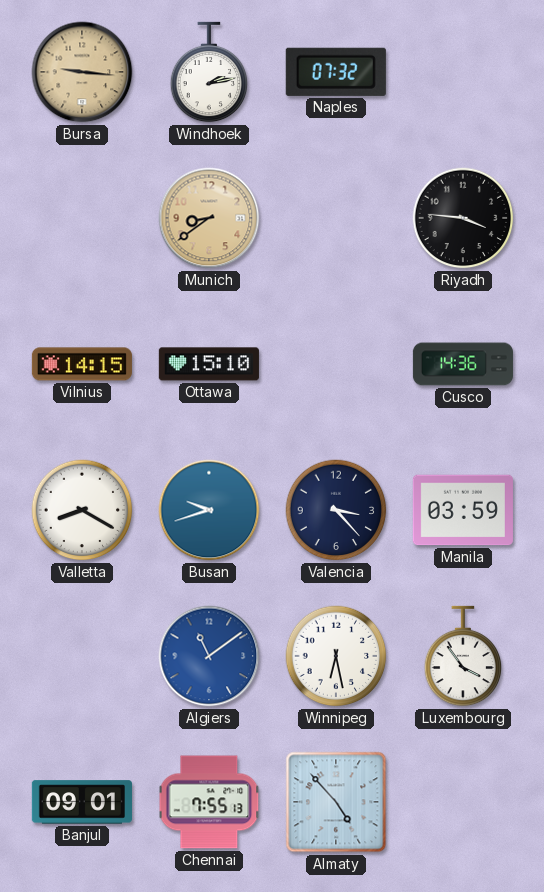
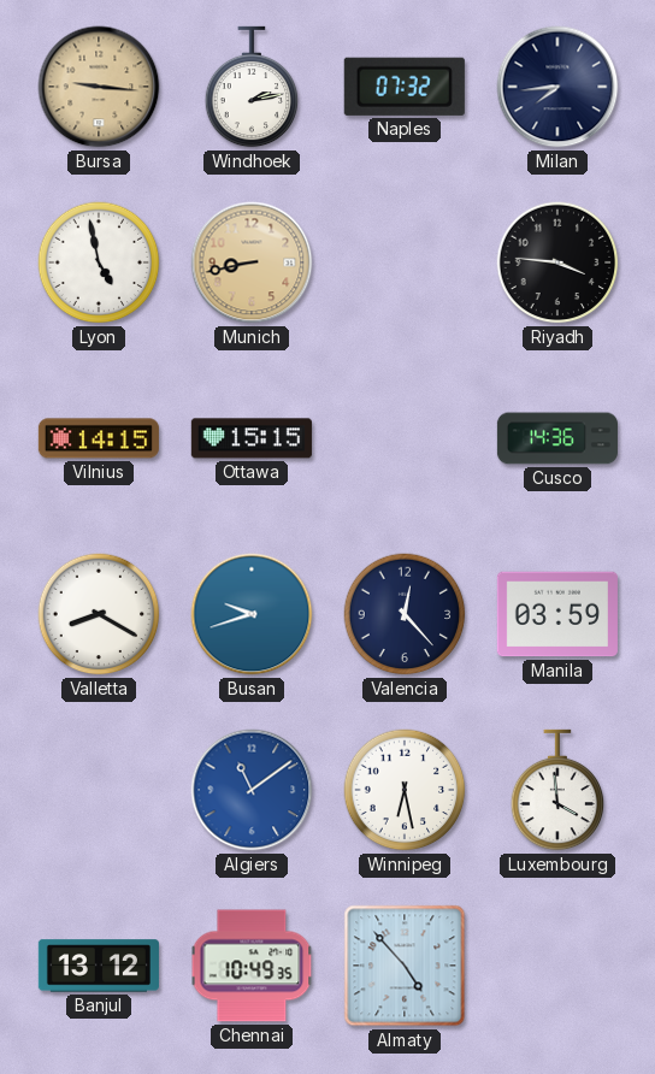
Milan: none -> 7:44 (557, 87)
Lyon: none -> 4:58 (99, 262)
Munich: 8:39 -> 8:43 (252, 262)
Ottawa: 15:10 -> 15:15 (252, 438)
Valencia: 3:23 -> 12:23 (405, 614)
Luxembourg: 3:54 -> 3:59 (557, 790)
Banjul: 09:01 -> 13:12 (99, 966)
Chennai: 7:55 -> 10:49 (252, 966)
